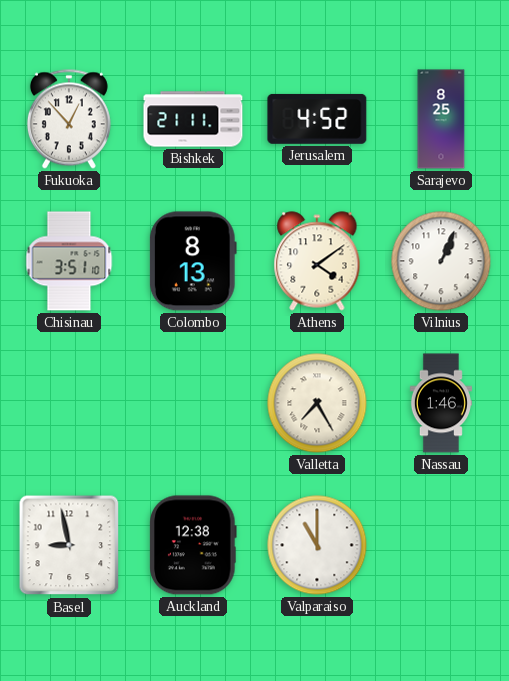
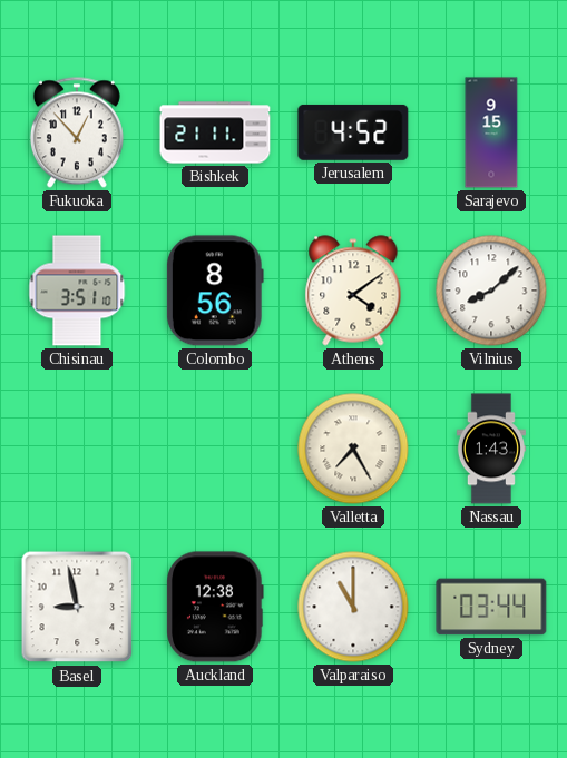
Sarajevo: 8:25 -> 9:15 (491, 132)
Colombo: 8:13 -> 8:56 (215, 291)
Vilnius: 1:04 -> 8:08 (491, 291)
Nassau: 1:46 -> 1:43 (491, 449)
Sydney: none -> 03:44 (491, 607)
